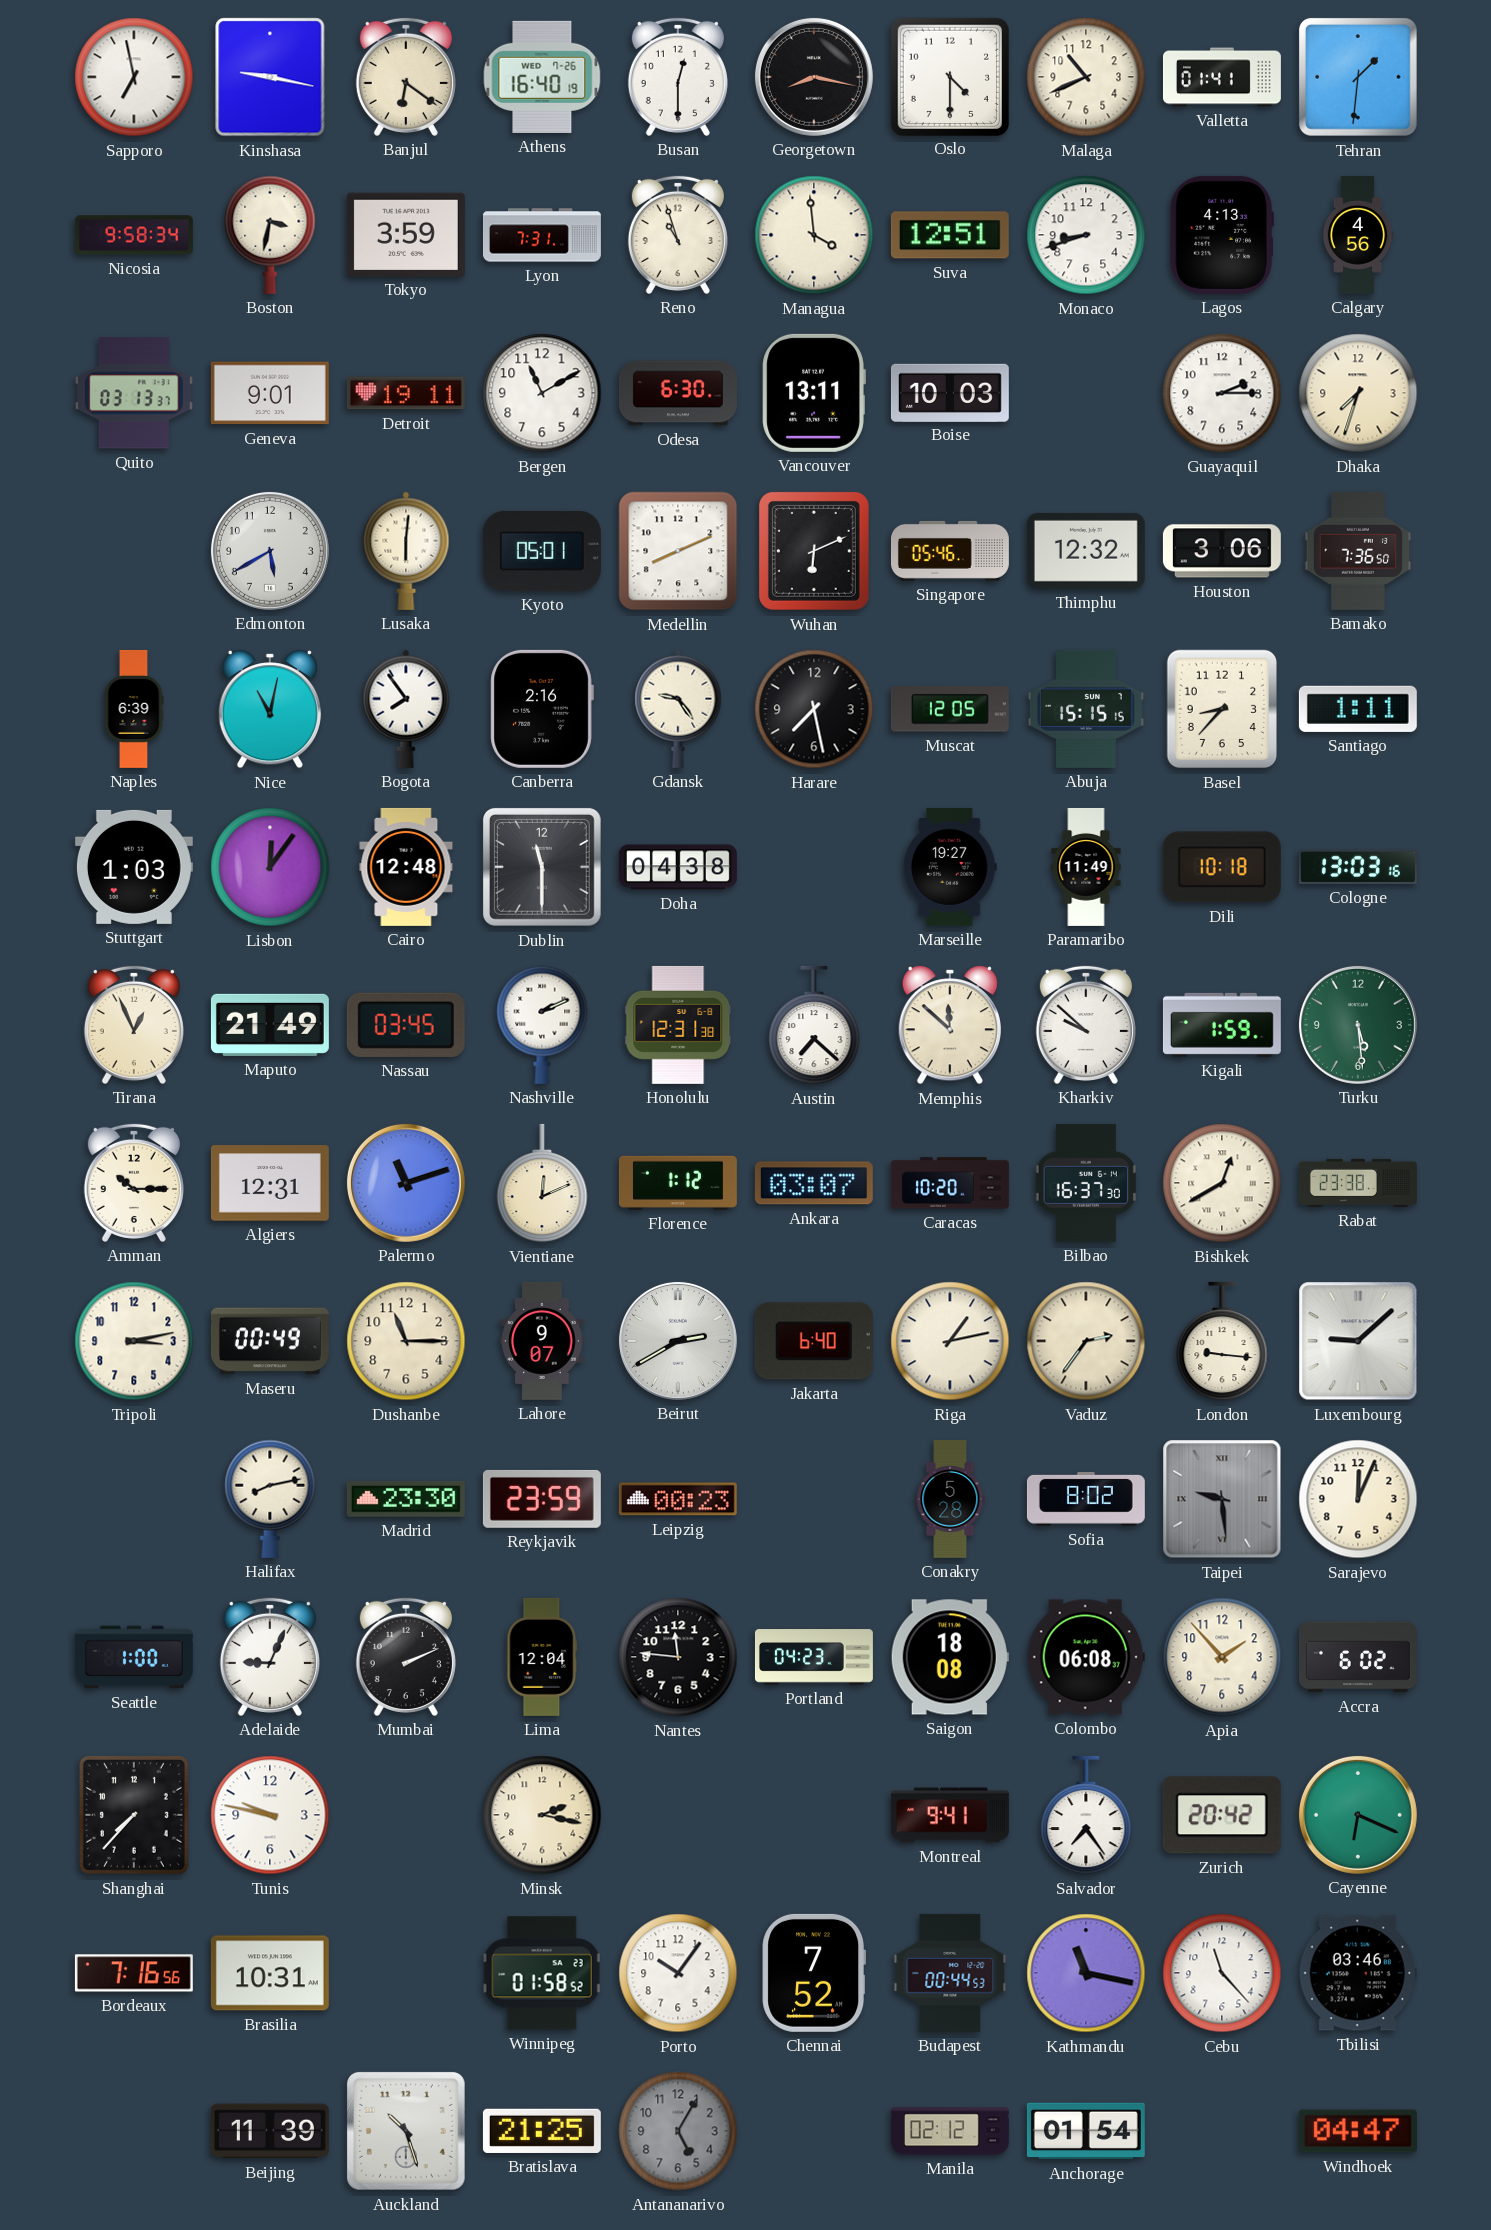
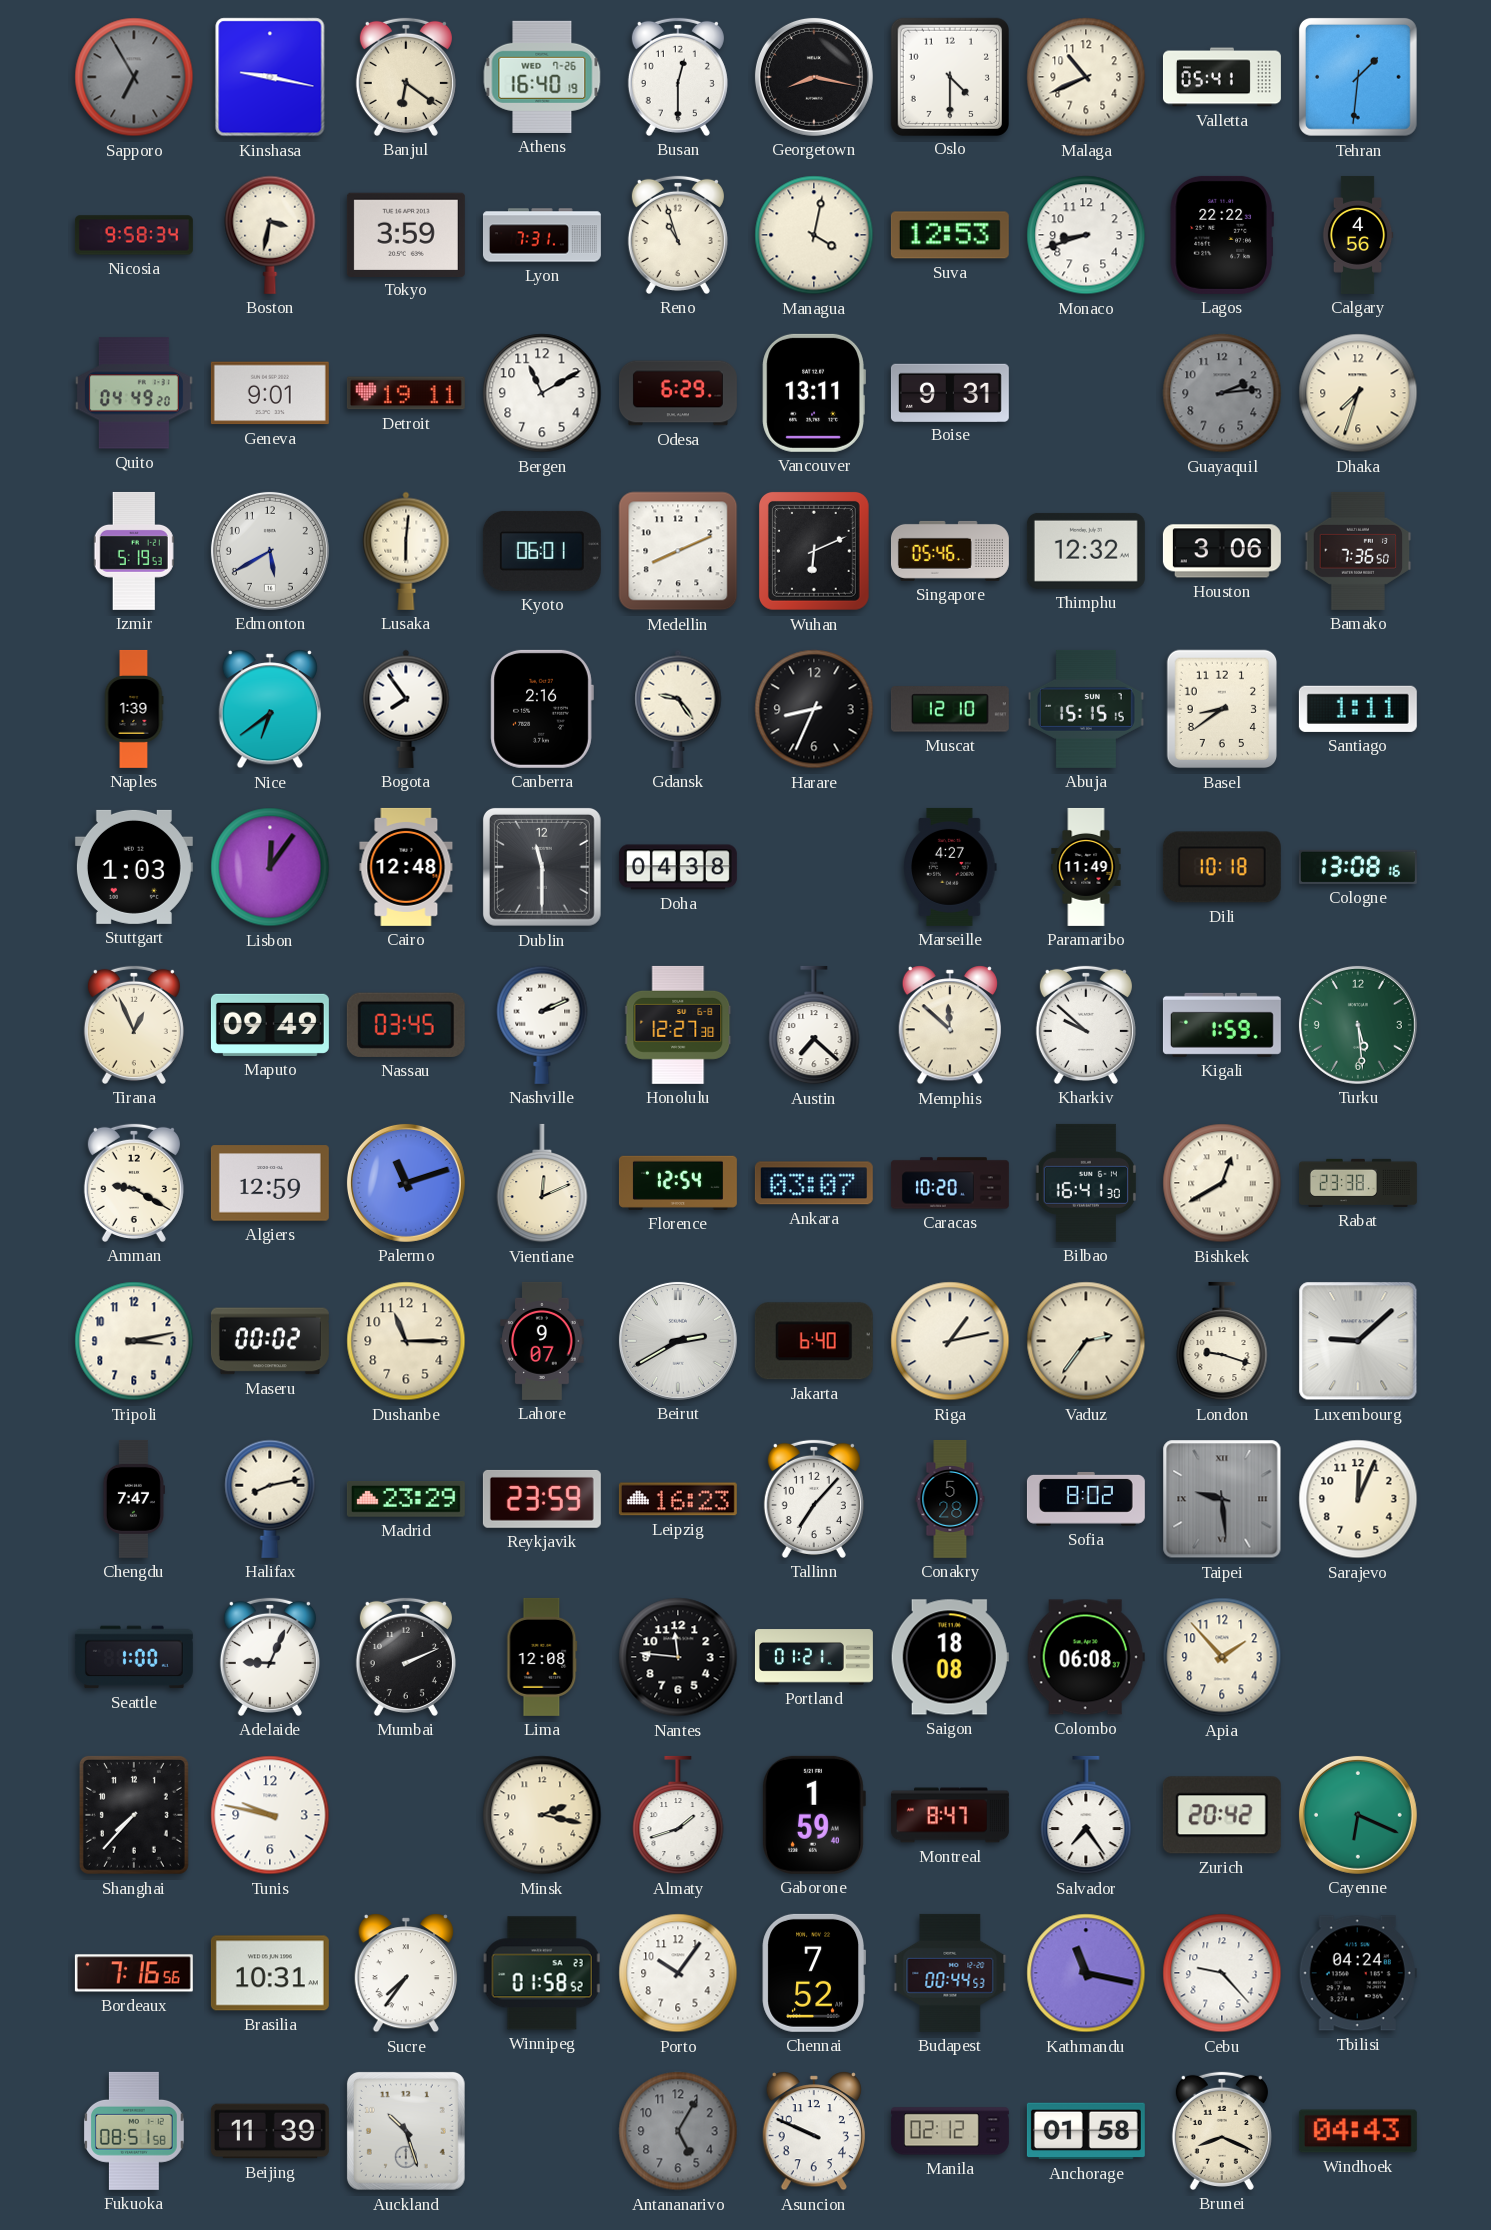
Sapporo: 6:58 -> 6:55 (134, 77)
Sapporo dial: white -> grey (134, 77)
Valletta: 01:41 -> 05:41 (1222, 77)
Managua: 3:59 -> 4:02 (814, 235)
Suva: 12:51 -> 12:53 (950, 235)
Lagos: 4:13 -> 22:22 (1222, 235)
Quito: 03:13 -> 04:49 (134, 393)
Odesa: 6:30 -> 6:29 (678, 393)
Boise: 10:03 -> 9:31 (950, 392)
Guayaquil: 2:15 -> 2:14 (1222, 393)
Guayaquil dial: white -> grey (1222, 393)
Izmir: none -> 5:19 (134, 551)
Kyoto: 05:01 -> 06:01 (542, 551)
Naples: 6:39 -> 1:39 (134, 709)
Nice: 11:02 -> 6:39 (270, 709)
Harare: 7:28 -> 8:34 (814, 709)
Muscat: 12:05 -> 12:10 (950, 709)
Basel: 8:37 -> 8:39 (1222, 709)
Marseille: 19:27 -> 4:27 (950, 867)
Cologne: 13:03 -> 13:08 (1358, 867)
Maputo: 21:49 -> 09:49 (270, 1025)
Honolulu: 12:31 -> 12:27 (678, 1025)
Amman: 10:15 -> 9:20 (134, 1183)
Algiers: 12:31 -> 12:59 (270, 1183)
Florence: 1:12 -> 12:54 (678, 1183)
Bilbao: 16:37 -> 16:41 (1086, 1183)
Maseru: 00:49 -> 00:02 (270, 1341)
London: 9:16 -> 9:18 (1222, 1341)
Chengdu: none -> 7:47 (133, 1499)
Madrid: 23:30 -> 23:29 (406, 1500)
Leipzig: 00:23 -> 16:23 (678, 1499)
Tallinn: none -> 7:07 (814, 1499)
Lima: 12:04 -> 12:08 (542, 1657)
Portland: 04:23 -> 01:21 (814, 1657)
Accra: 6:02 -> none (1358, 1657)
Almaty: none -> 1:42 (678, 1815)
Gaborone: none -> 1:59 (813, 1815)
Montreal: 9:41 -> 8:47 (950, 1815)
Sucre: none -> 7:36 (406, 1973)
Cebu: 11:23 -> 9:23 (1222, 1973)
Tbilisi: 03:46 -> 04:24 (1358, 1973)
Fukuoka: none -> 08:51 (135, 2131)
Bratislava: 21:25 -> none (542, 2131)
Asuncion: none -> 9:49 (814, 2131)
Anchorage: 01:54 -> 01:58 (1086, 2131)
Brunei: none -> 8:19 (1222, 2131)
Windhoek: 04:47 -> 04:43 (1358, 2131)
